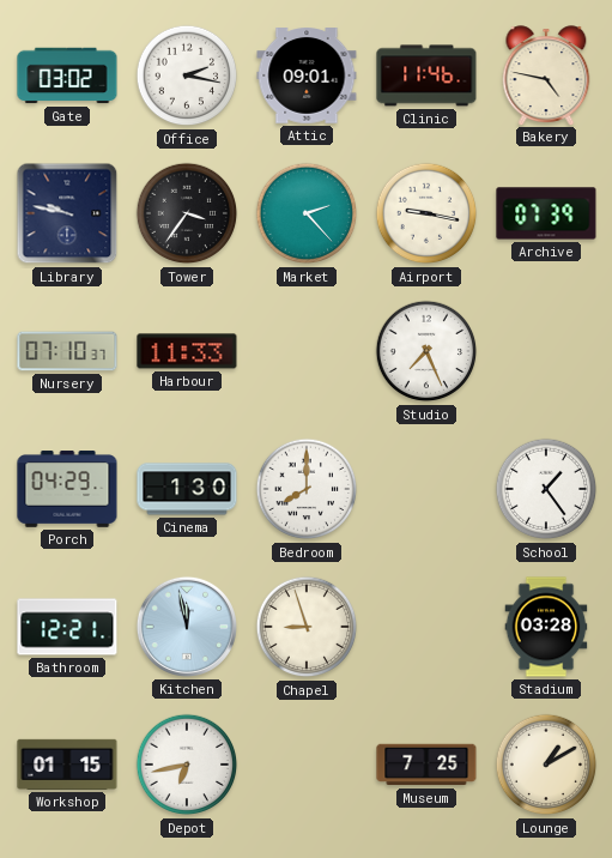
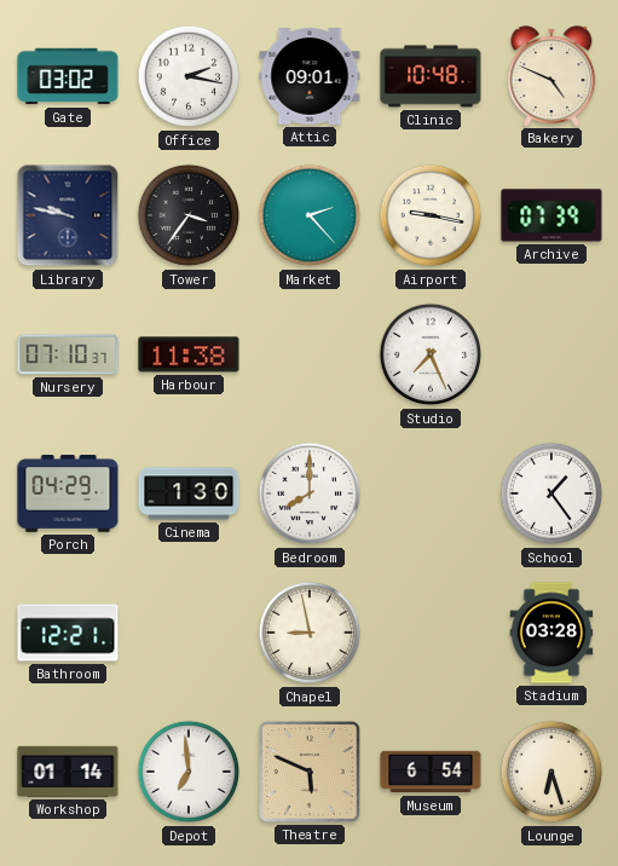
Clinic: 11:46 -> 10:48 (431, 76)
Bakery: 4:47 -> 4:49 (551, 76)
Harbour: 11:33 -> 11:38 (189, 354)
Kitchen: 11:58 -> none (187, 627)
Chapel: 8:57 -> 8:58 (310, 633)
Workshop: 01:15 -> 01:14 (68, 772)
Depot: 6:43 -> 6:59 (189, 772)
Theatre: none -> 5:49 (311, 773)
Museum: 7:25 -> 6:54 (431, 772)
Lounge: 1:10 -> 6:27 (551, 772)
